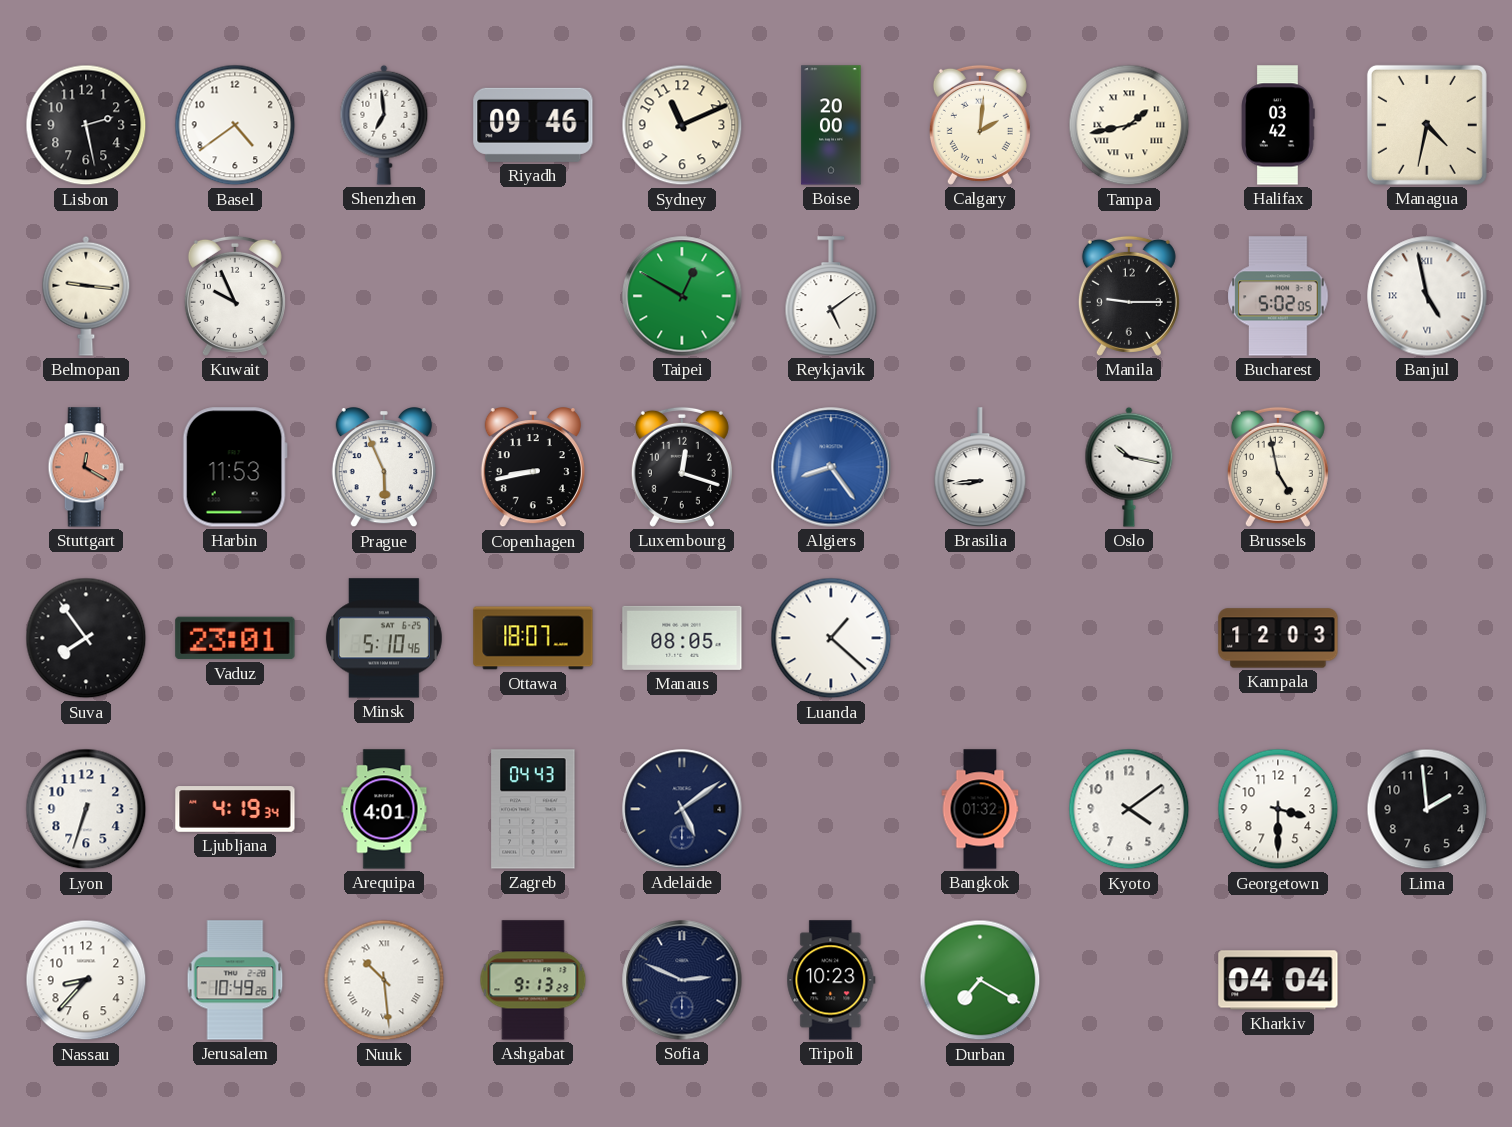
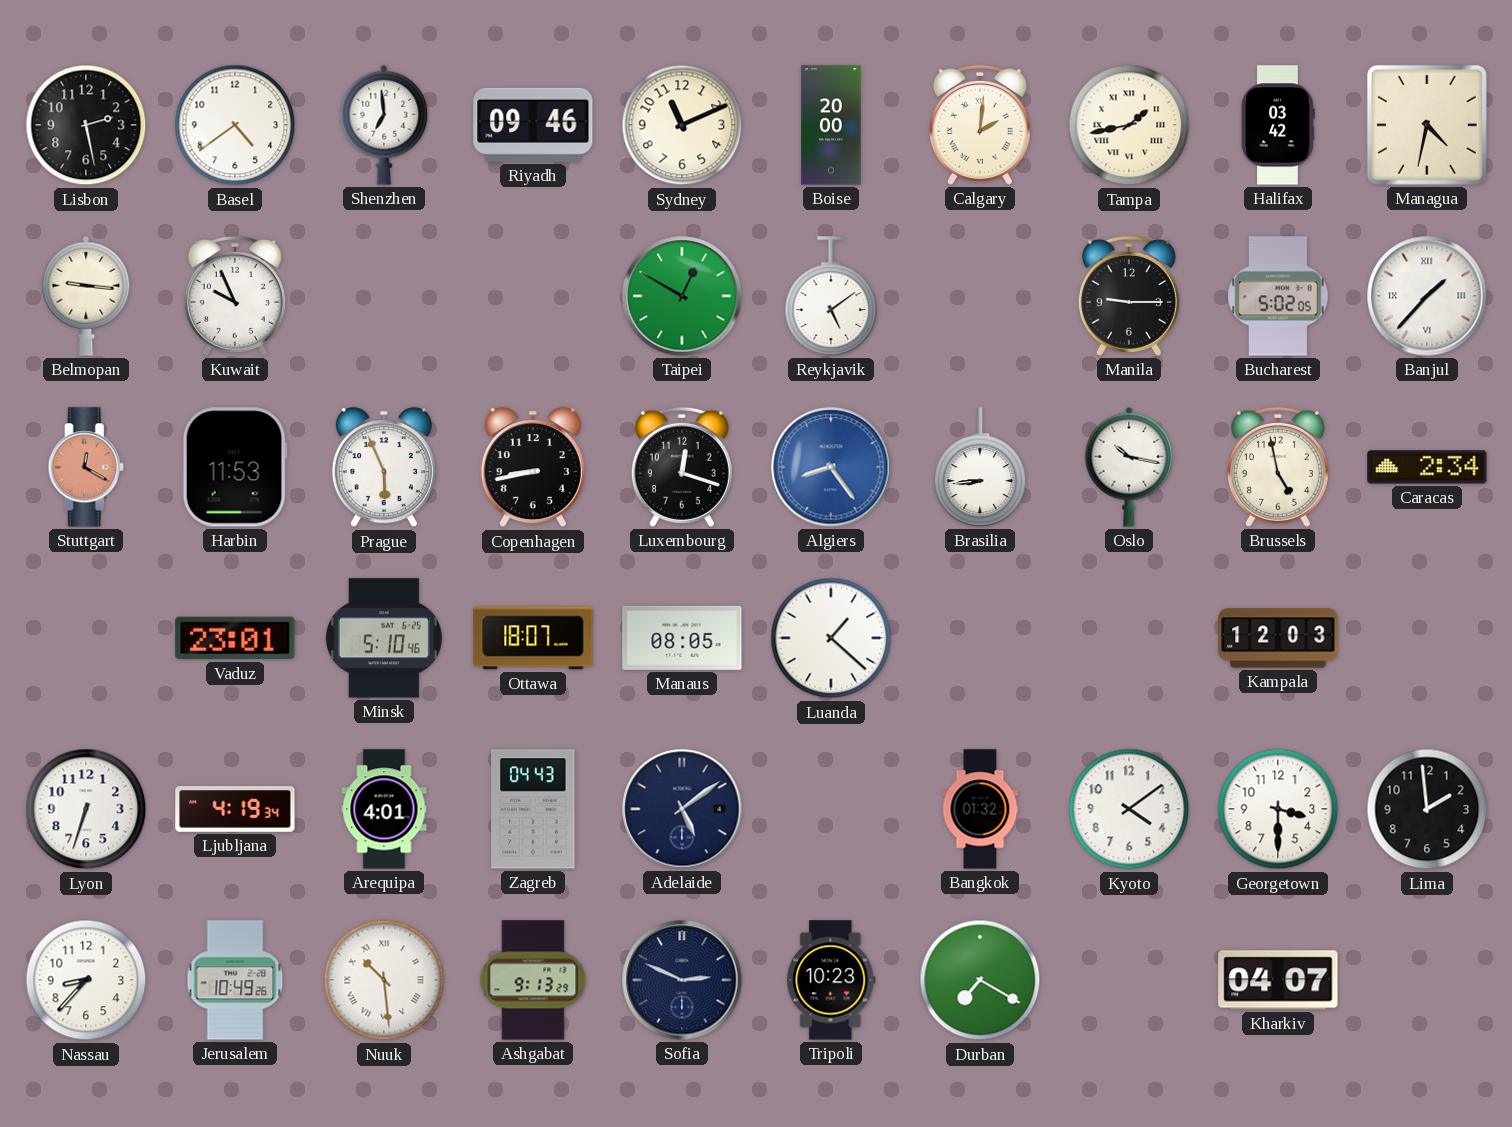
Banjul: 4:58 -> 1:37 (1427, 296)
Caracas: none -> 2:34 (1427, 467)
Suva: 7:54 -> none (86, 638)
Kharkiv: 04:04 -> 04:07 (1278, 980)
